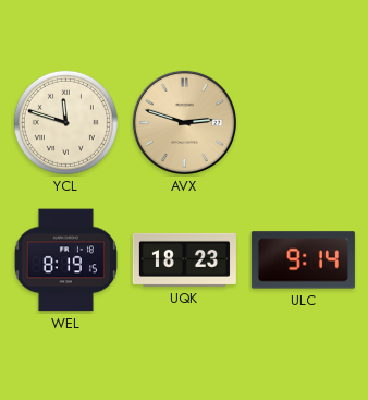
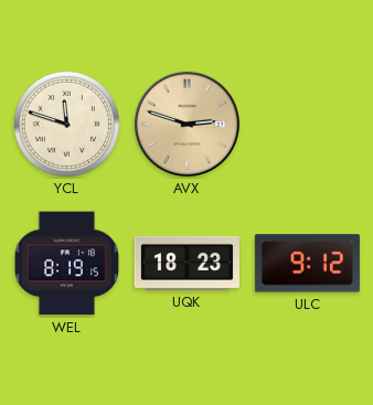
ULC: 9:14 -> 9:12 (307, 264)
